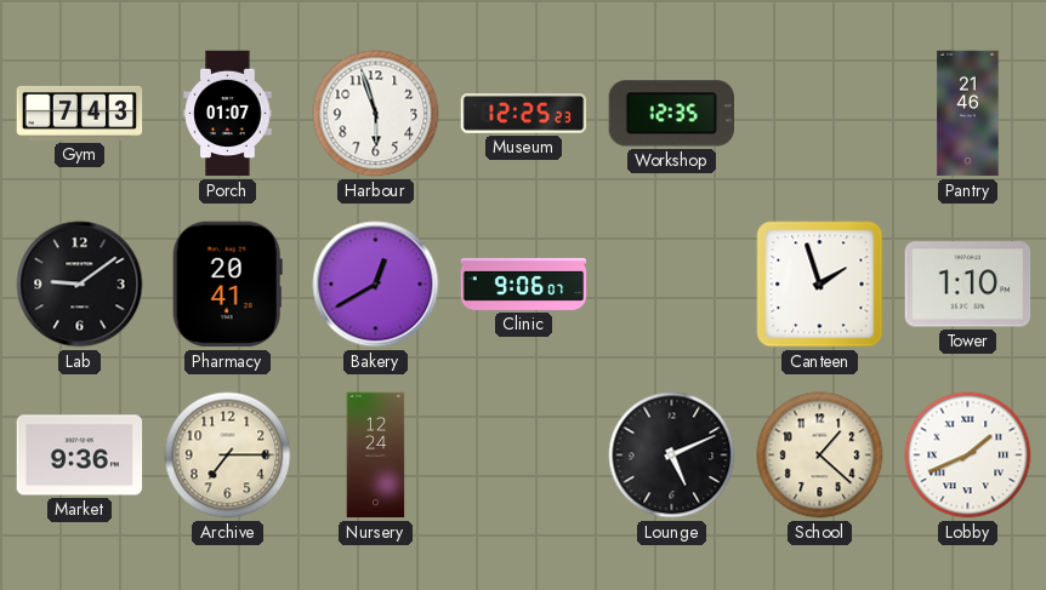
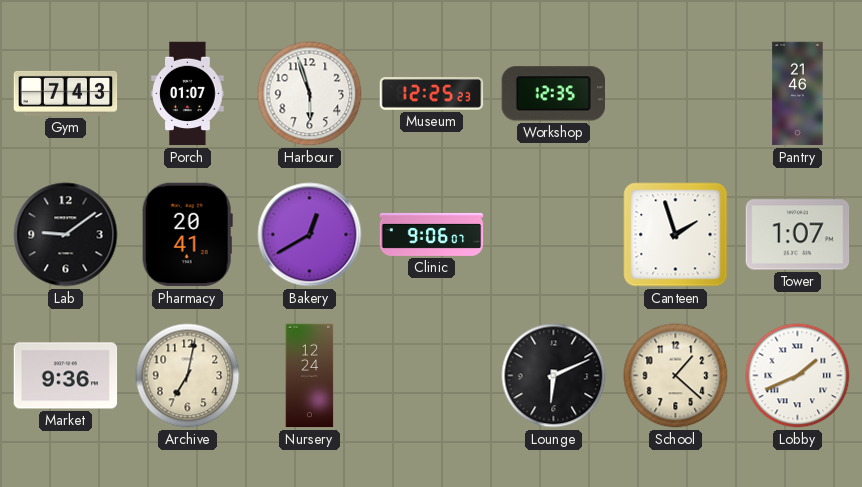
Tower: 1:10 -> 1:07 (798, 235)
Archive: 7:15 -> 7:02 (188, 376)
Lounge: 5:11 -> 6:11 (554, 376)
